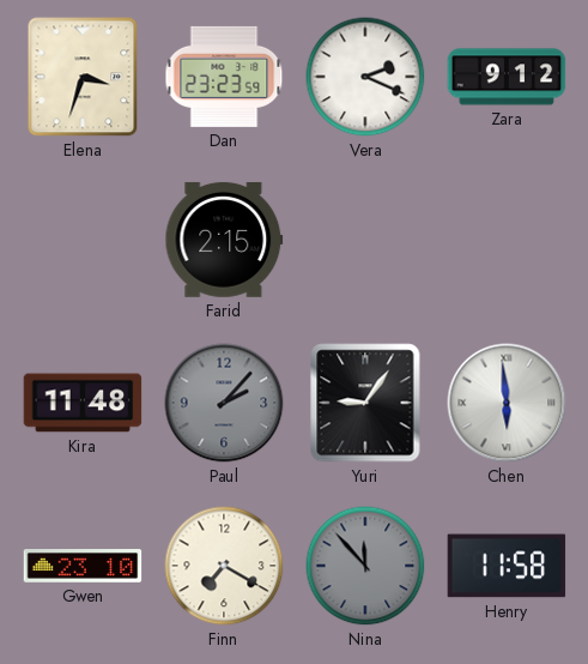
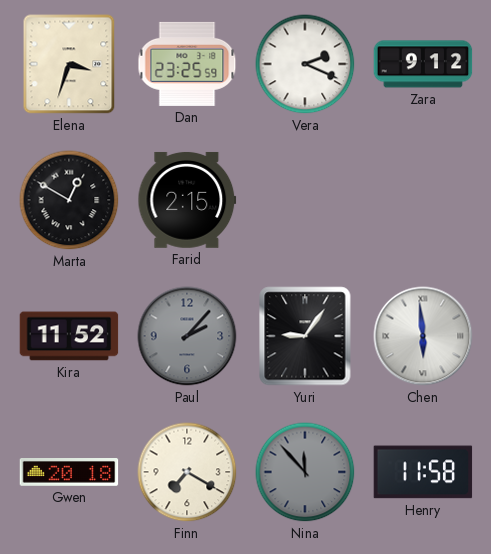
Dan: 23:23 -> 23:25 (187, 64)
Marta: none -> 12:50 (69, 200)
Kira: 11:48 -> 11:52 (69, 336)
Gwen: 23:10 -> 20:18 (69, 473)
